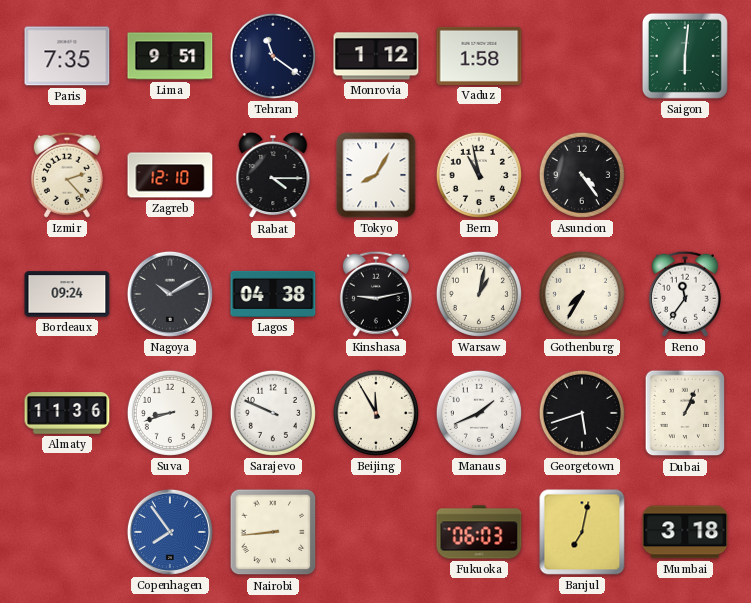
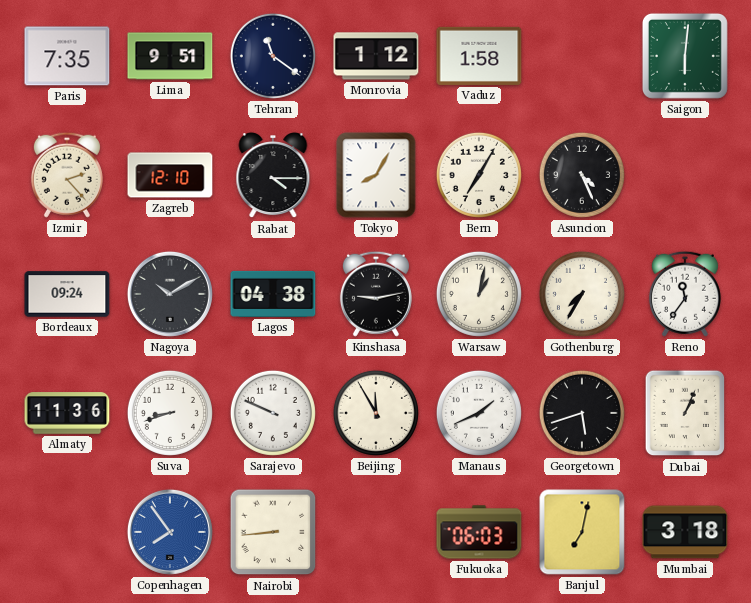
Bern: 10:58 -> 7:05 (479, 175)
Asuncion: 4:24 -> 4:26 (582, 175)
